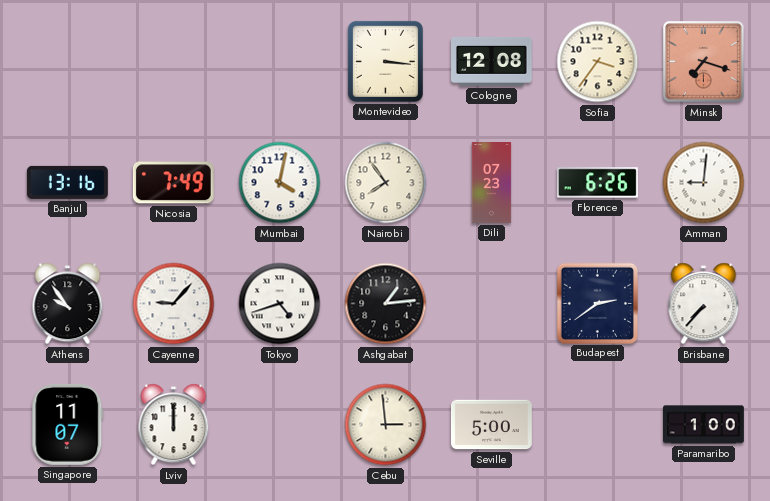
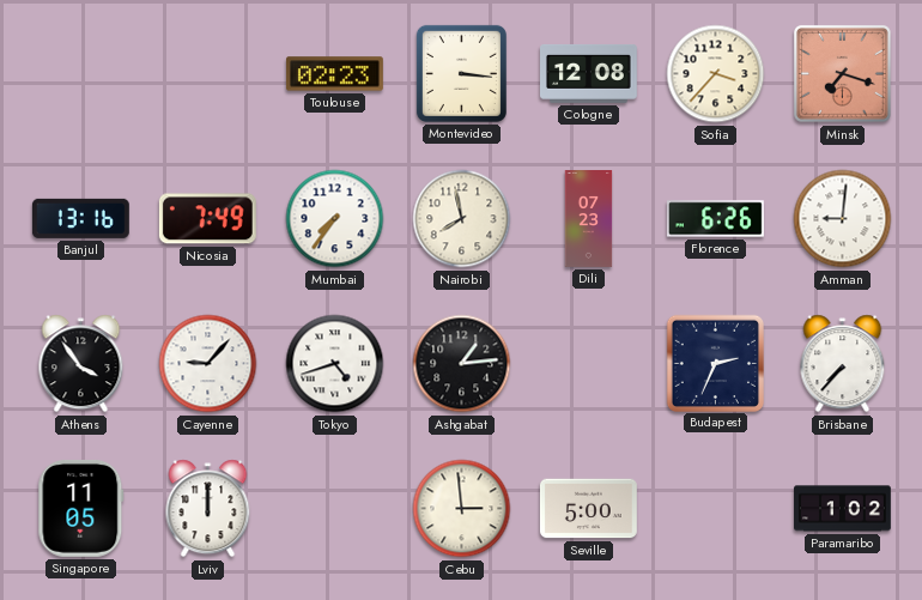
Toulouse: none -> 02:23 (334, 74)
Sofia: 3:36 -> 3:37 (716, 74)
Mumbai: 4:02 -> 7:36 (335, 219)
Nairobi: 7:54 -> 7:58 (462, 219)
Athens: 9:54 -> 3:54 (81, 364)
Budapest: 2:39 -> 2:34 (715, 363)
Singapore: 11:07 -> 11:05 (81, 508)
Paramaribo: 1:00 -> 1:02 (843, 509)
